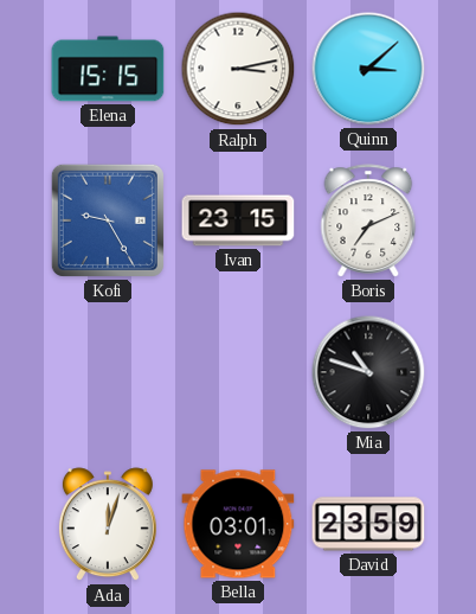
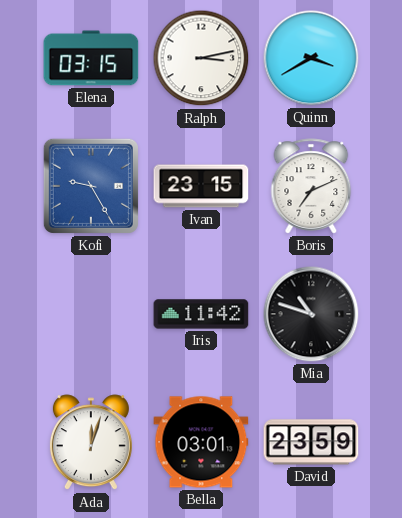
Elena: 15:15 -> 03:15 (91, 58)
Quinn: 3:08 -> 3:40 (311, 58)
Iris: none -> 11:42 (201, 314)
